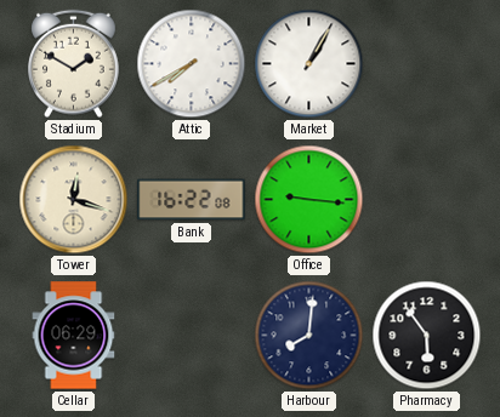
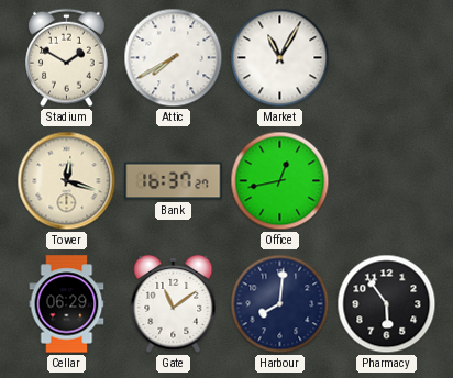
Market: 1:05 -> 11:05 (280, 58)
Bank: 16:22 -> 16:37 (174, 181)
Office: 9:16 -> 12:43 (280, 181)
Gate: none -> 11:09 (174, 303)
